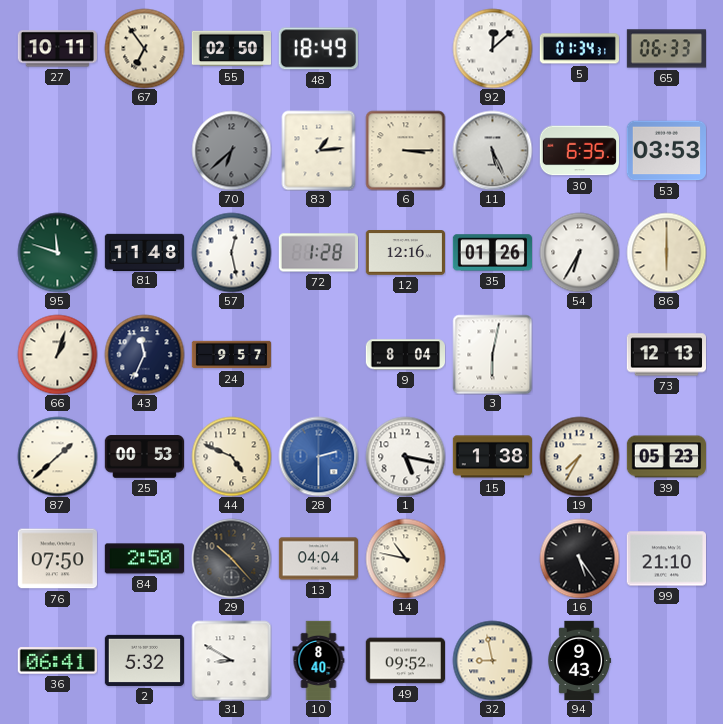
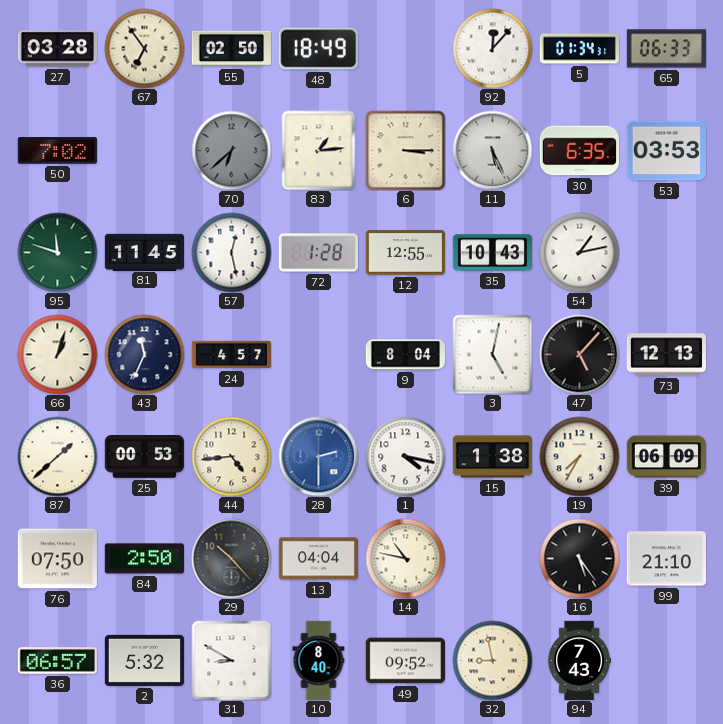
27: 10:11 -> 03:28 (57, 49)
92: 12:08 -> 12:07 (492, 48)
50: none -> 7:02 (57, 151)
81: 11:48 -> 11:45 (144, 252)
12: 12:16 -> 12:55 (405, 253)
35: 01:26 -> 10:43 (492, 253)
54: 6:35 -> 1:13 (579, 252)
86: 6:00 -> none (666, 252)
24: 9:57 -> 4:57 (231, 355)
3: 6:02 -> 5:02 (492, 354)
47: none -> 5:07 (579, 354)
44: 4:49 -> 4:44 (231, 456)
1: 5:17 -> 4:17 (405, 456)
39: 05:23 -> 06:09 (666, 457)
36: 06:41 -> 06:57 (57, 661)
94: 9:43 -> 7:43 (580, 660)
